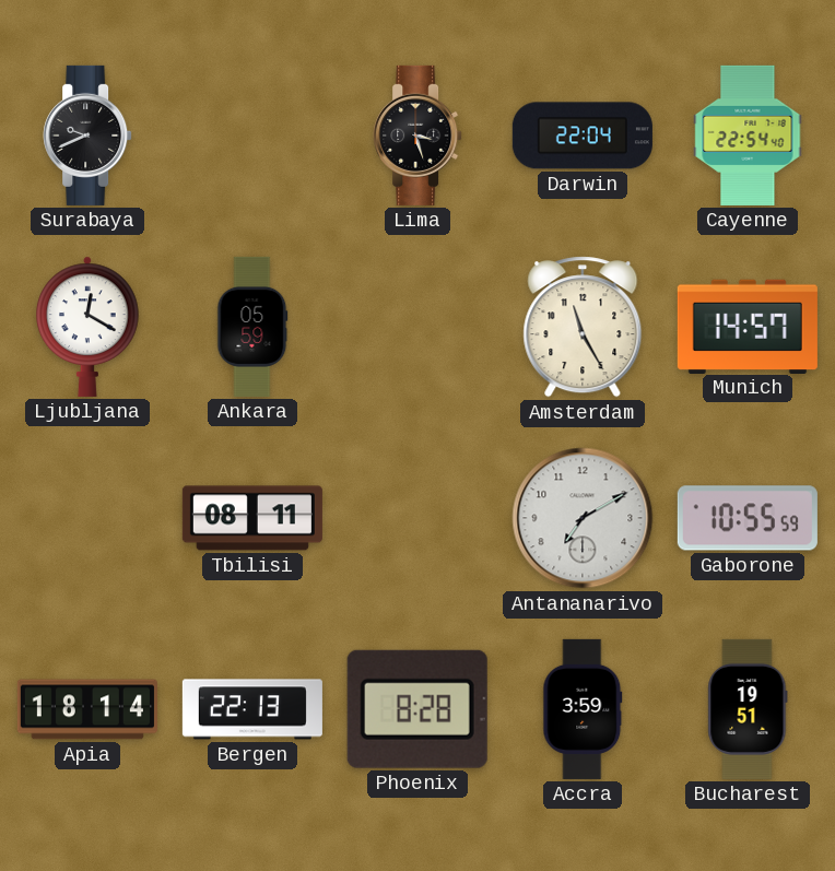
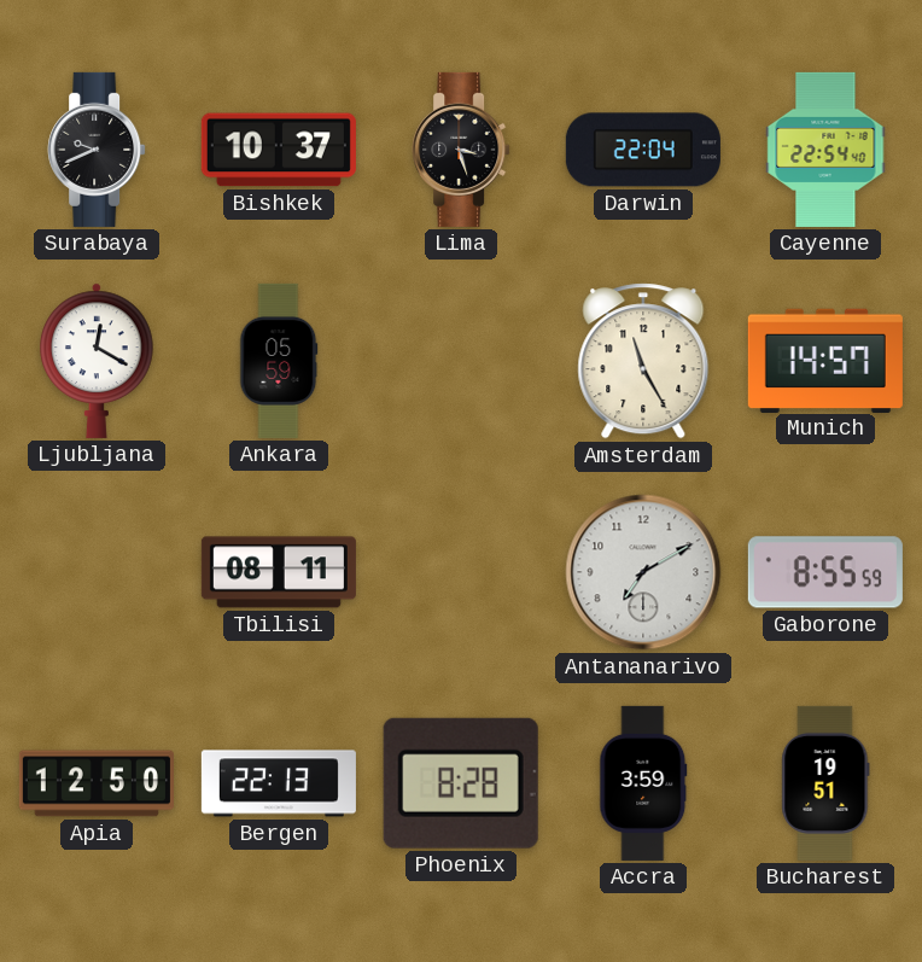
Bishkek: none -> 10:37 (279, 150)
Gaborone: 10:55 -> 8:55 (825, 572)
Apia: 18:14 -> 12:50 (97, 783)
